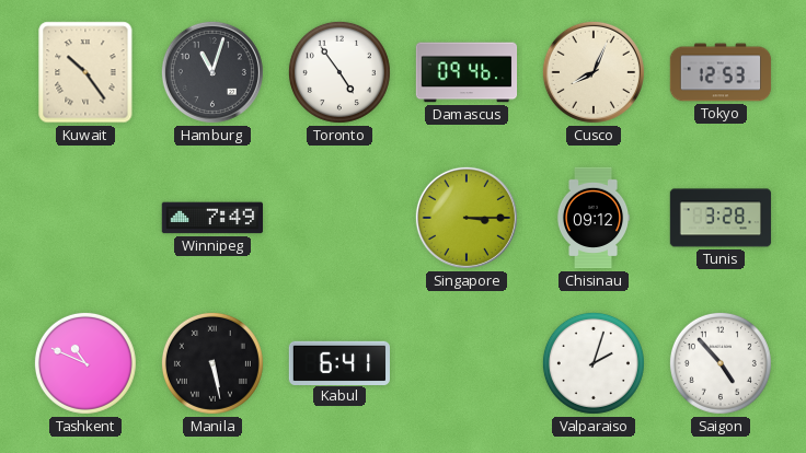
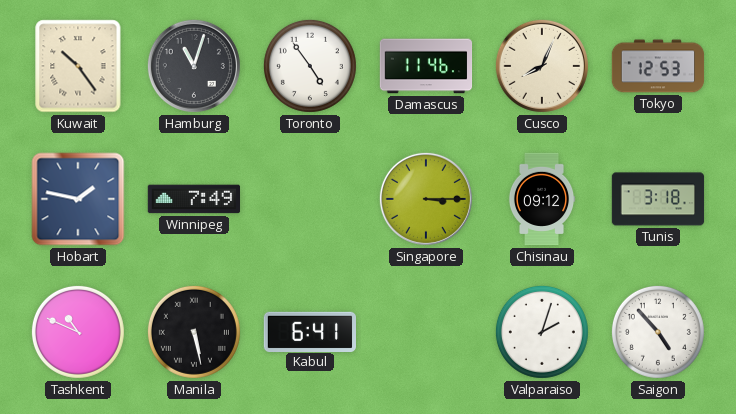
Damascus: 09:46 -> 11:46 (426, 66)
Hobart: none -> 1:47 (78, 199)
Tunis: 3:28 -> 3:18 (658, 199)
